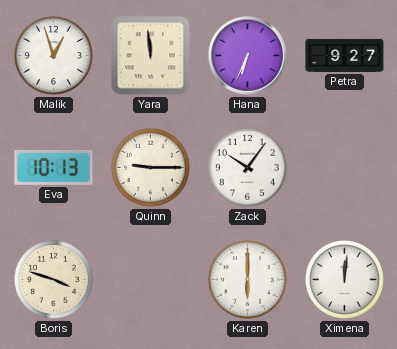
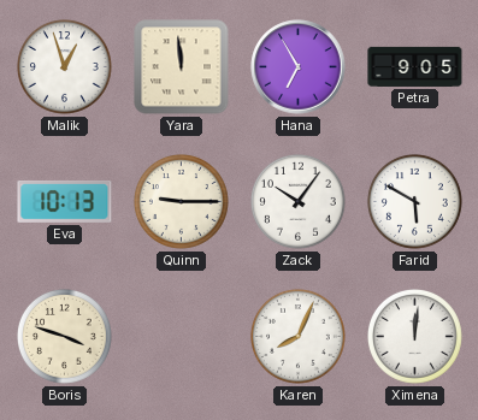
Hana: 6:34 -> 6:55 (299, 67)
Petra: 9:27 -> 9:05 (415, 66)
Farid: none -> 5:50 (414, 201)
Karen: 6:00 -> 8:04 (297, 336)
